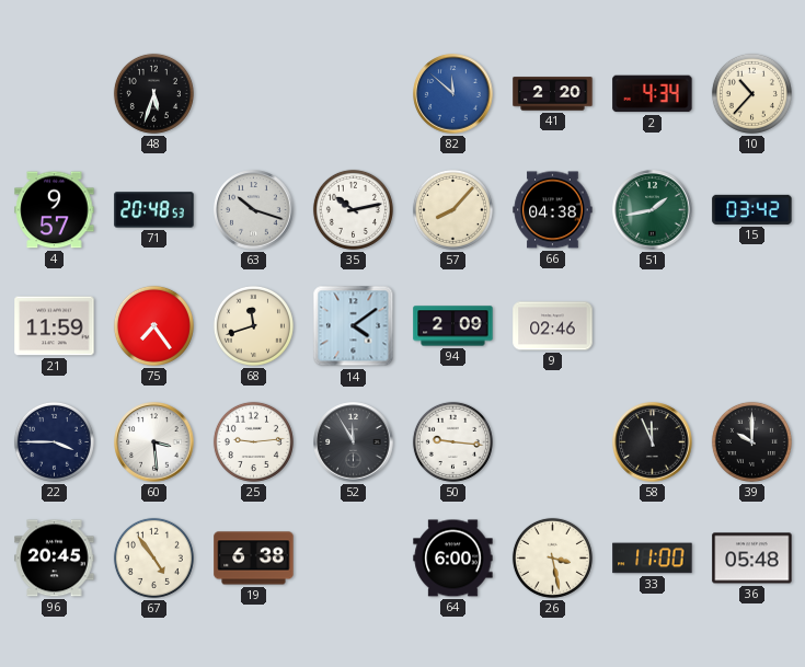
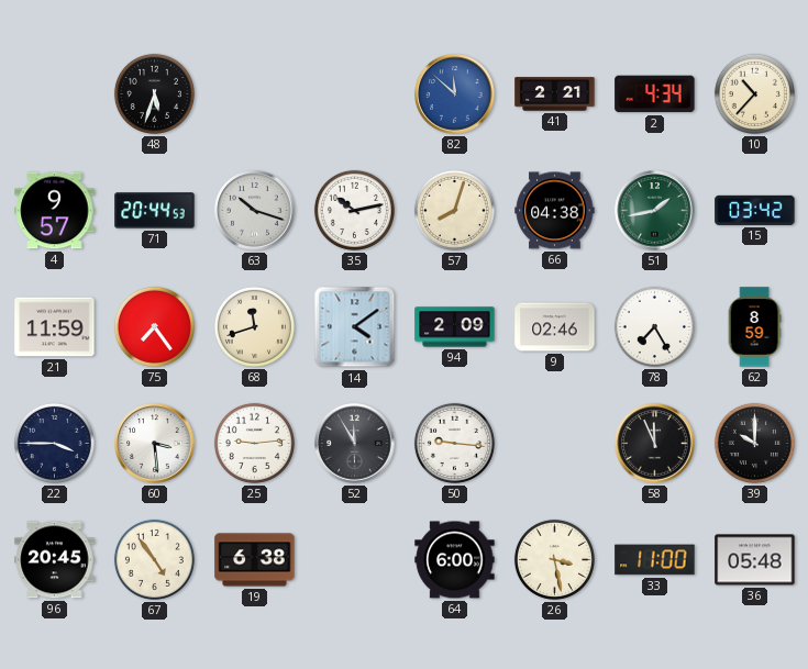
41: 2:20 -> 2:21 (555, 94)
71: 20:48 -> 20:44 (155, 211)
57: 8:07 -> 8:03 (454, 210)
78: none -> 7:25 (654, 326)
62: none -> 8:59 (754, 327)
